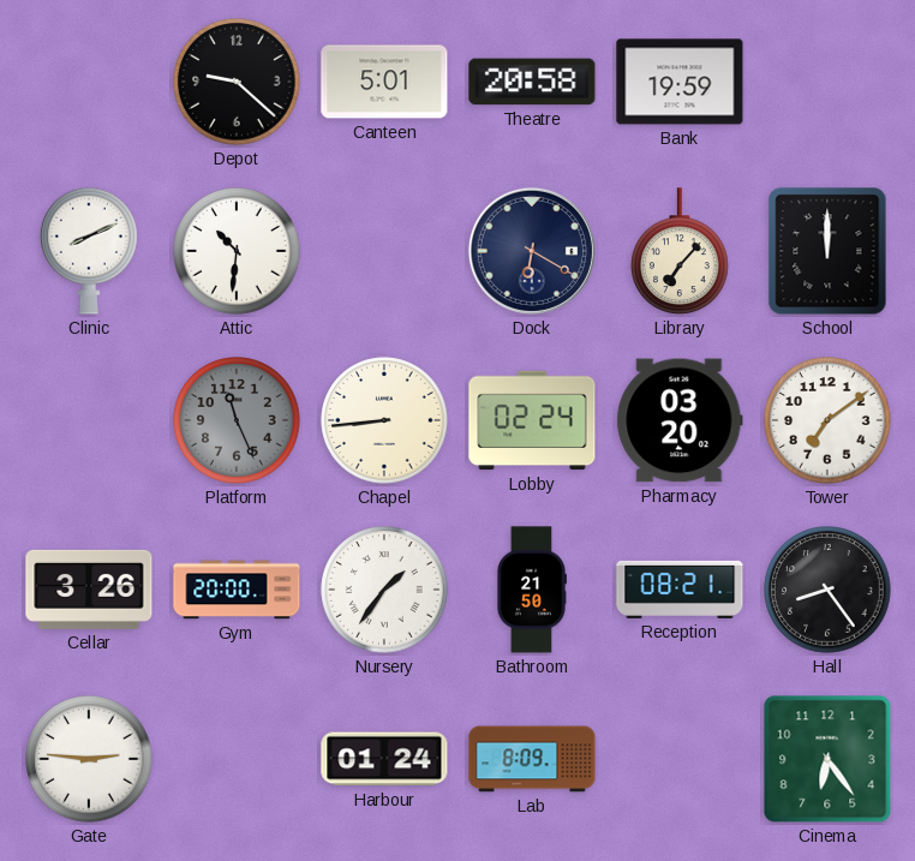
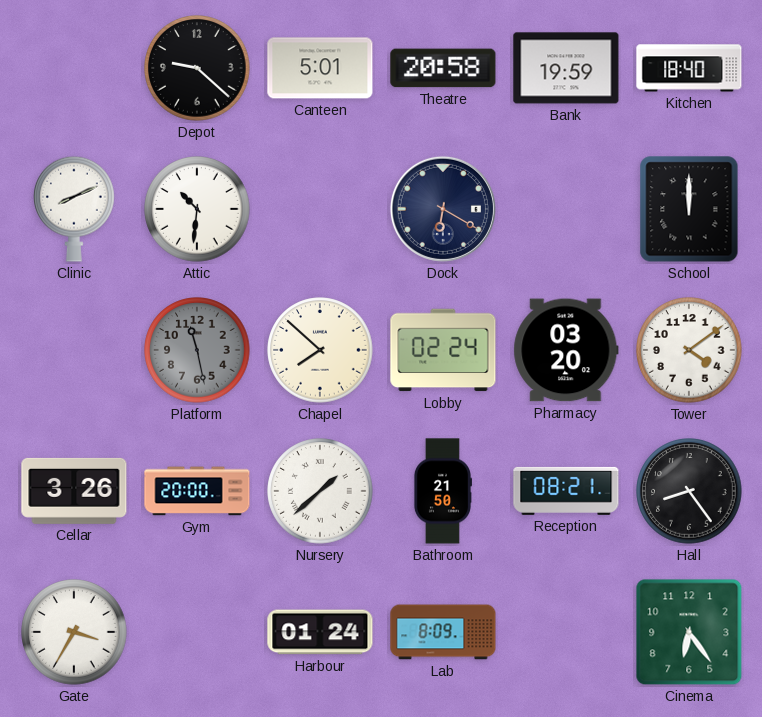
Kitchen: none -> 18:40 (689, 68)
Library: 7:07 -> none (681, 252)
Platform: 11:26 -> 11:28 (197, 350)
Chapel: 8:44 -> 7:52 (320, 350)
Tower: 7:09 -> 4:09 (689, 350)
Nursery: 1:36 -> 1:38 (320, 491)
Gate: 2:46 -> 3:35 (74, 632)
